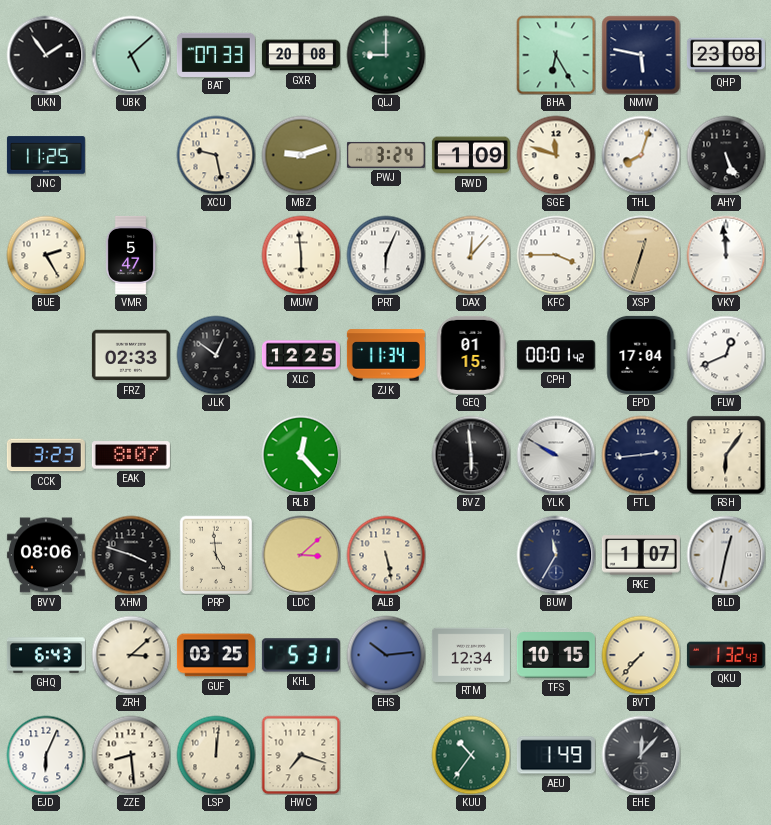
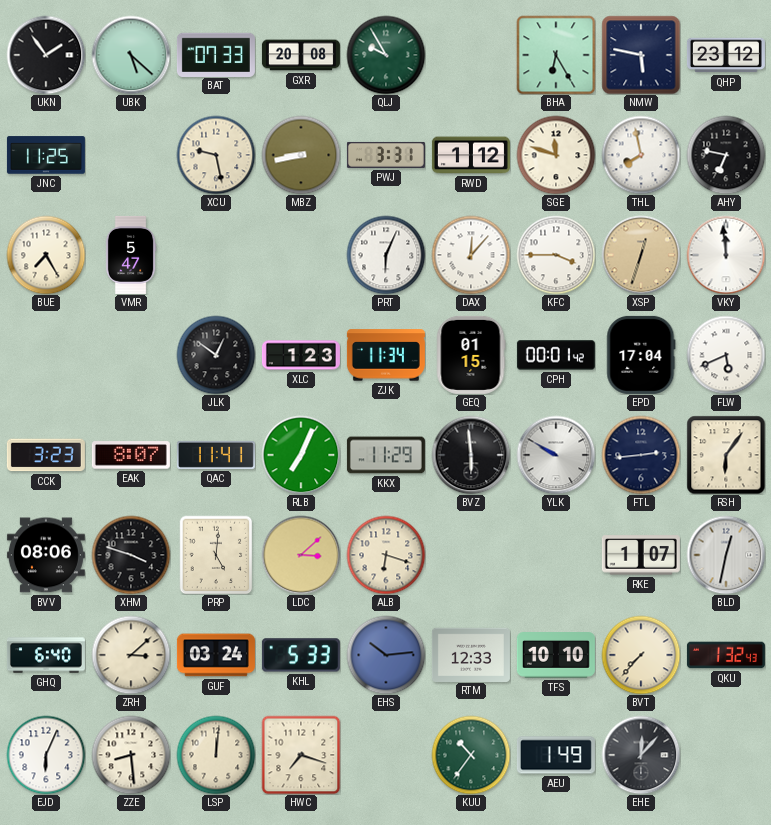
UBK: 5:08 -> 5:22 (131, 55)
QLJ: 9:00 -> 9:55 (386, 55)
QHP: 23:08 -> 23:12 (726, 55)
MBZ: 9:12 -> 8:43 (301, 155)
PWJ: 3:24 -> 3:31 (386, 155)
RWD: 1:09 -> 1:12 (471, 155)
THL: 8:03 -> 7:58 (641, 155)
AHY: 5:26 -> 6:47 (726, 155)
BUE: 2:25 -> 7:25 (46, 255)
MUW: 5:59 -> none (301, 255)
FRZ: 02:33 -> none (131, 355)
XLC: 12:25 -> 1:23 (301, 355)
FLW: 12:41 -> 5:41 (726, 355)
QAC: none -> 11:41 (216, 455)
RLB: 12:23 -> 7:04 (301, 455)
KKX: none -> 11:29 (386, 455)
PRP: 4:59 -> 5:01 (216, 555)
ALB: 5:28 -> 6:18 (386, 555)
BUW: 11:35 -> none (556, 555)
GHQ: 6:43 -> 6:40 (46, 655)
GUF: 03:25 -> 03:24 (216, 655)
KHL: 5:31 -> 5:33 (301, 655)
RTM: 12:34 -> 12:33 (471, 654)
TFS: 10:15 -> 10:10 (556, 655)
